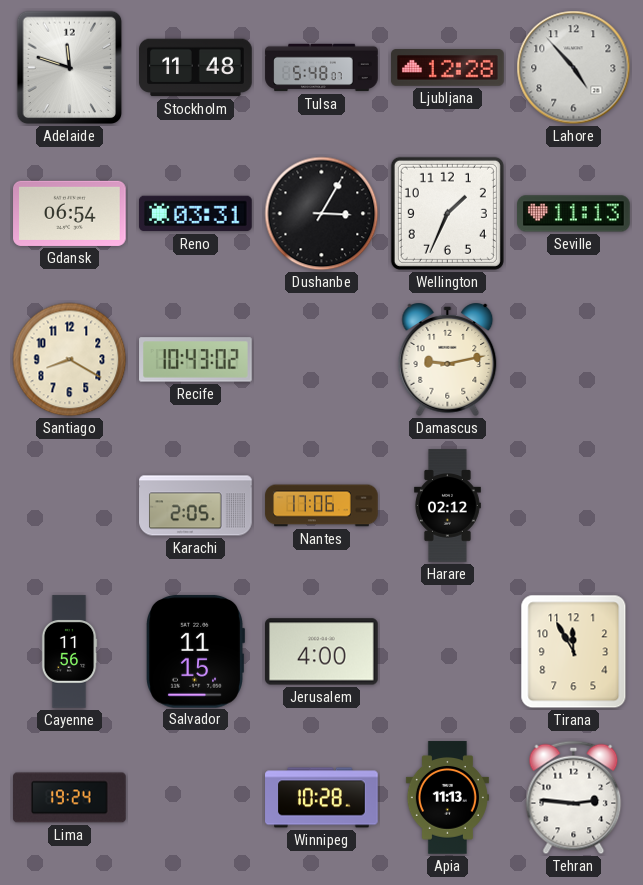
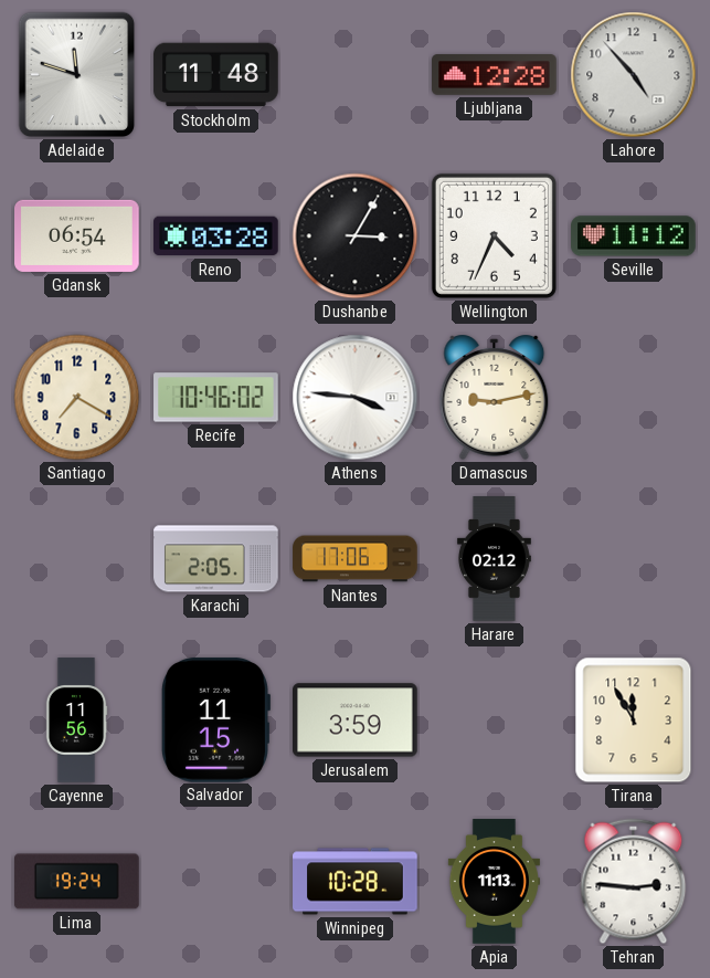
Tulsa: 5:48 -> none (322, 68)
Reno: 03:31 -> 03:28 (216, 236)
Wellington: 1:34 -> 4:34 (494, 235)
Seville: 11:13 -> 11:12 (634, 236)
Santiago: 8:20 -> 7:20 (77, 398)
Recife: 10:43 -> 10:46 (216, 398)
Athens: none -> 3:46 (356, 398)
Jerusalem: 4:00 -> 3:59 (356, 721)
